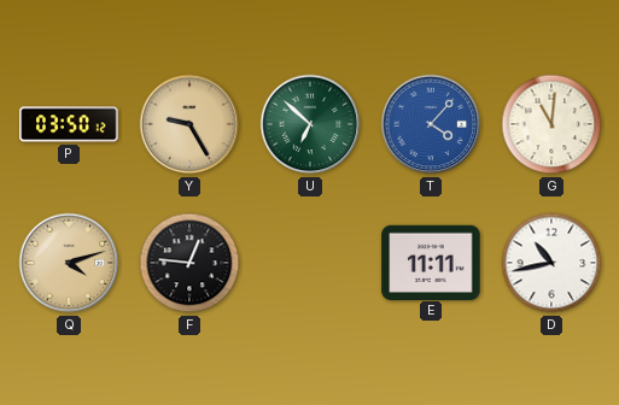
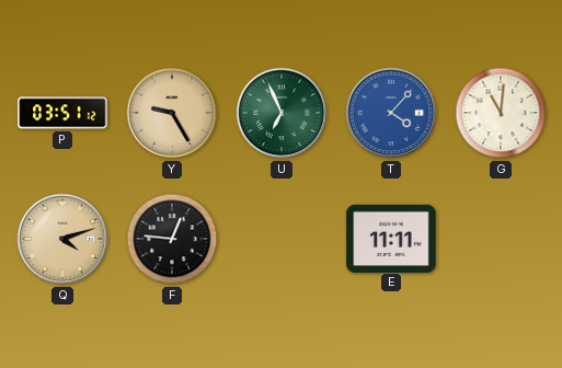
P: 03:50 -> 03:51 (62, 113)
U: 6:52 -> 6:56 (282, 113)
D: 10:43 -> none (551, 263)
